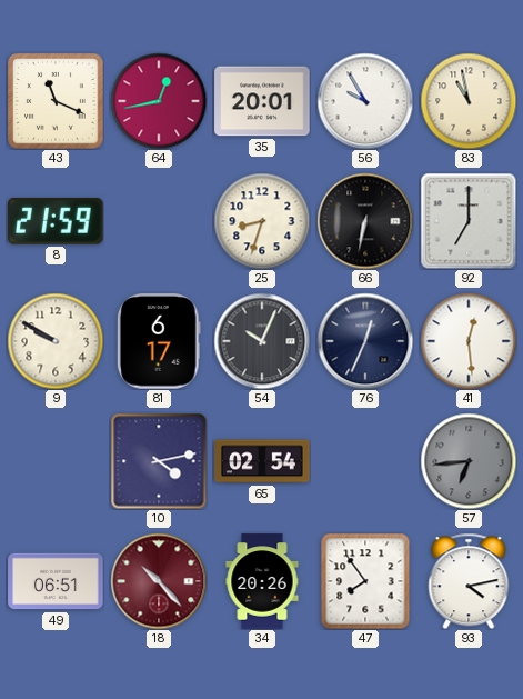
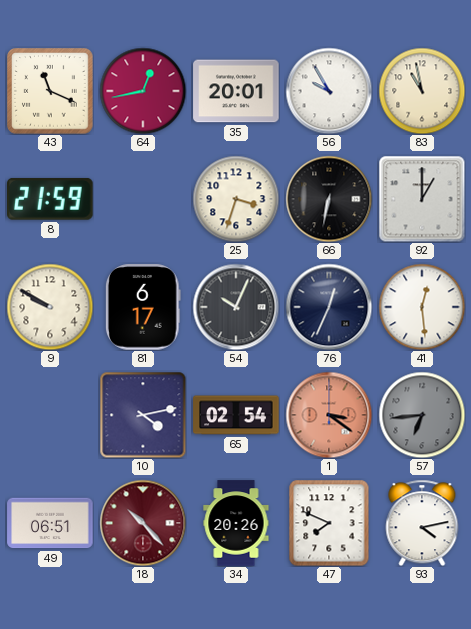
25: 8:33 -> 3:33 (236, 199)
92: 7:00 -> 1:00 (422, 199)
1: none -> 3:21 (329, 415)
47: 7:54 -> 7:49 (329, 523)
